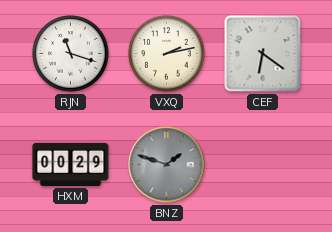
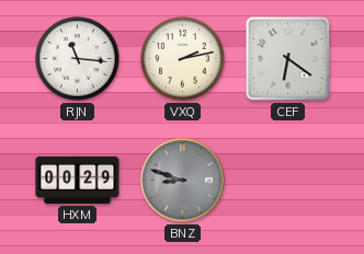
RJN: 11:18 -> 11:16 (78, 59)
BNZ: 1:48 -> 8:48 (183, 181)
